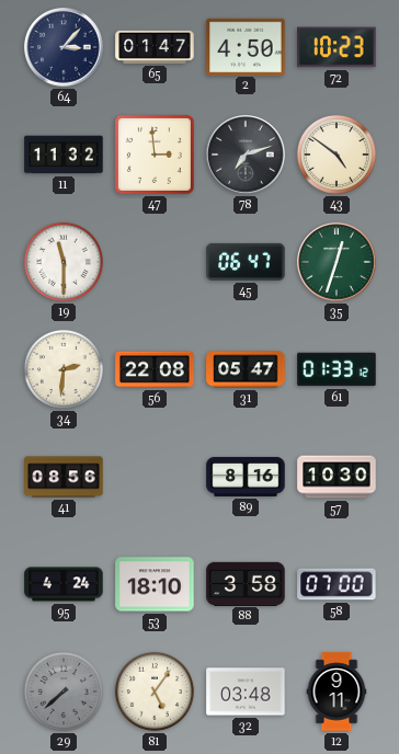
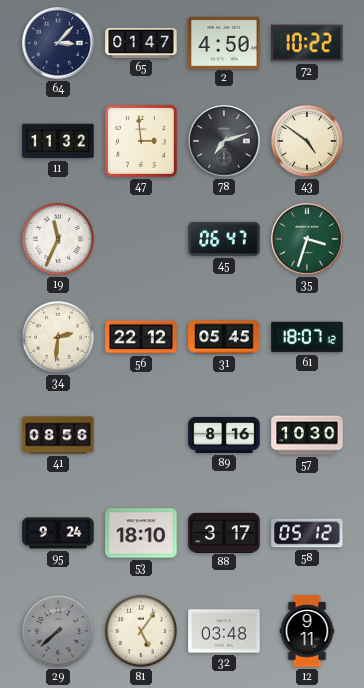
72: 10:23 -> 10:22 (307, 43)
19: 11:30 -> 11:34 (58, 239)
35: 12:33 -> 3:33 (307, 239)
56: 22:08 -> 22:12 (141, 337)
31: 05:47 -> 05:45 (224, 337)
61: 01:33 -> 18:07 (307, 337)
95: 4:24 -> 9:24 (58, 533)
88: 3:58 -> 3:17 (224, 532)
58: 07:00 -> 05:12 (307, 533)
